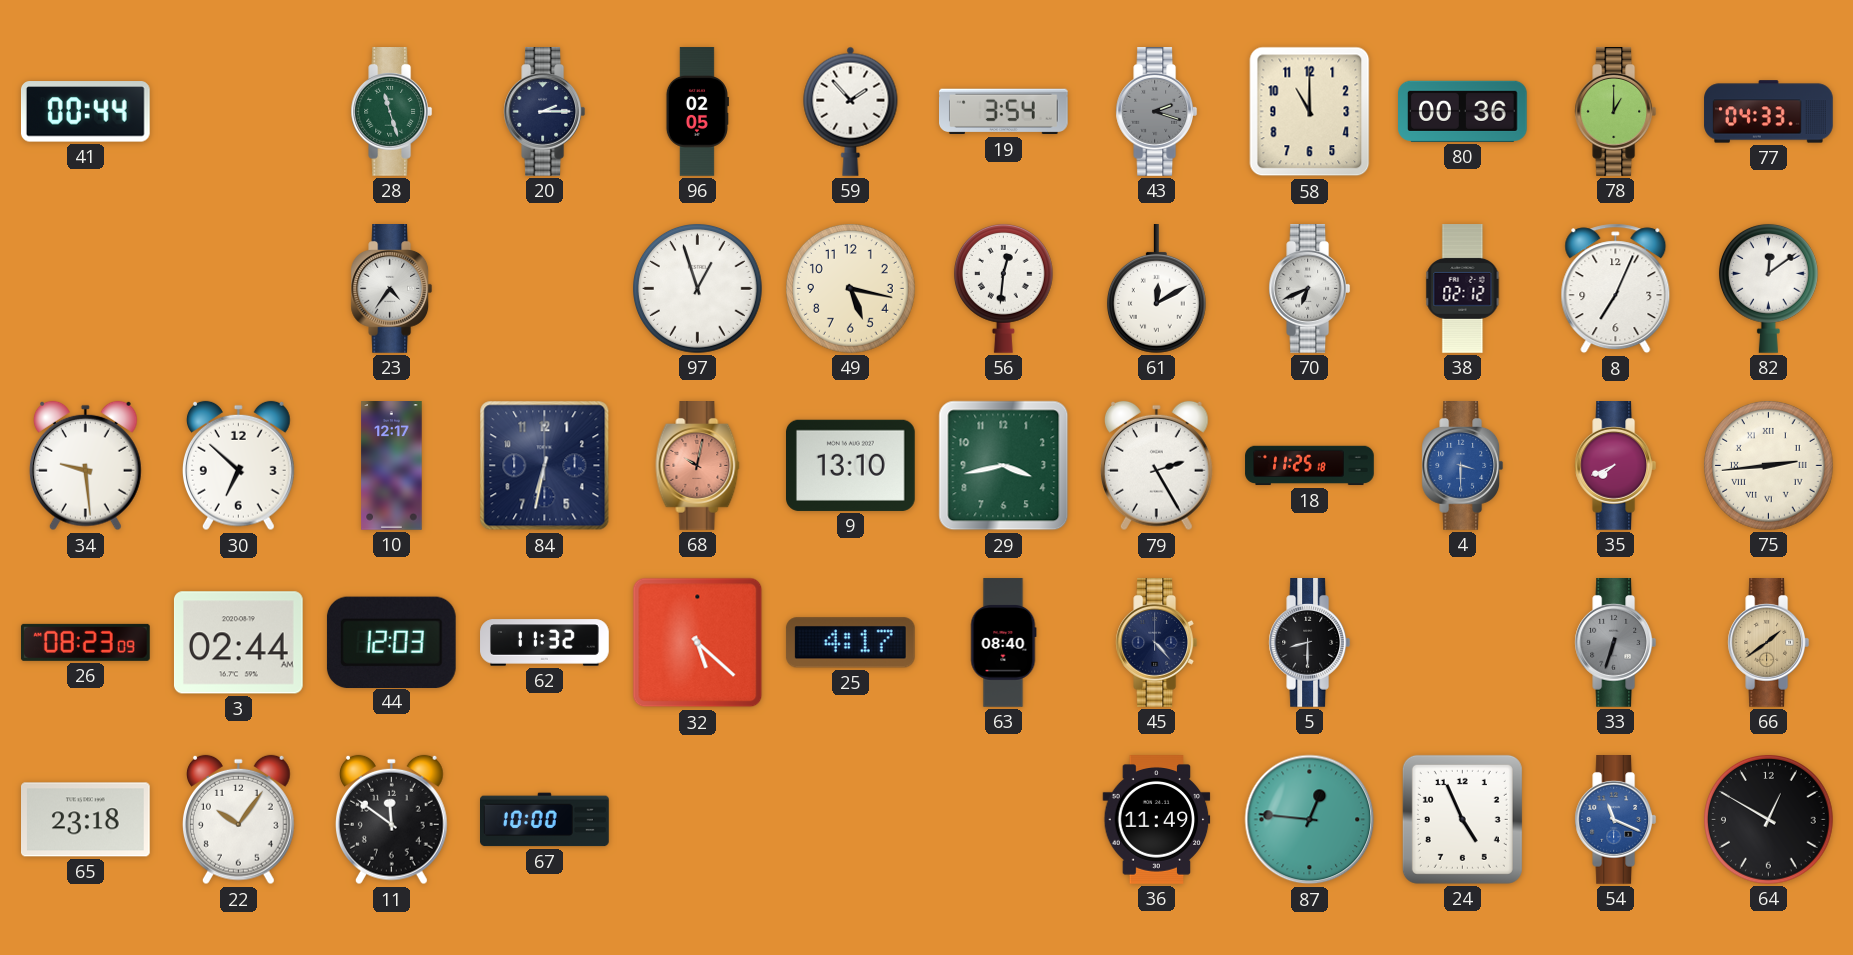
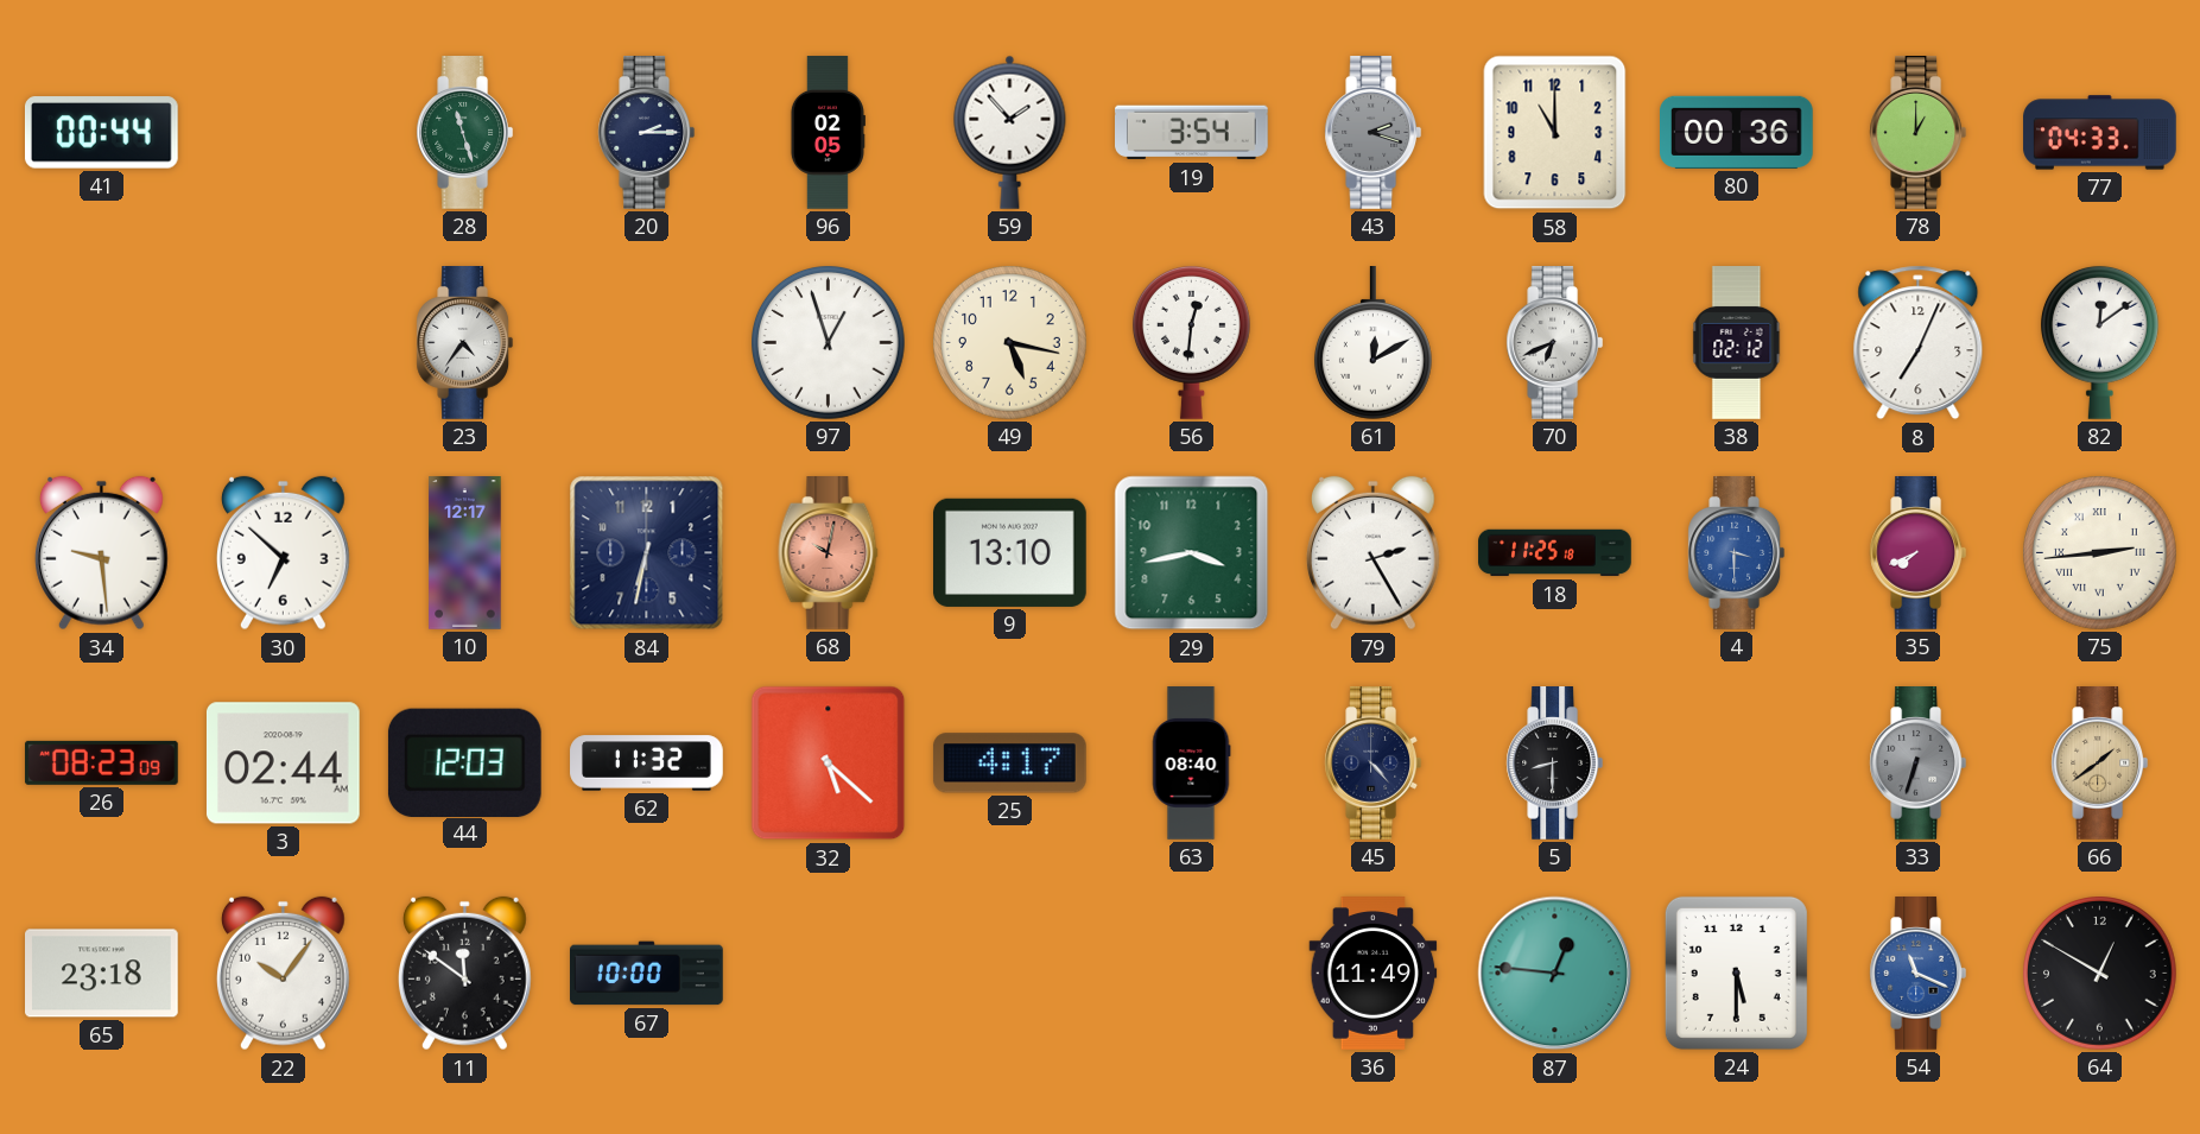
24: 4:56 -> 5:30 (1736, 973)
